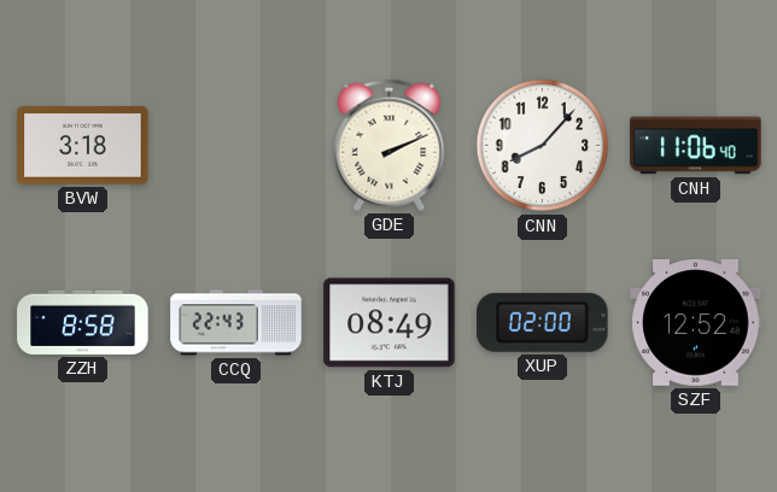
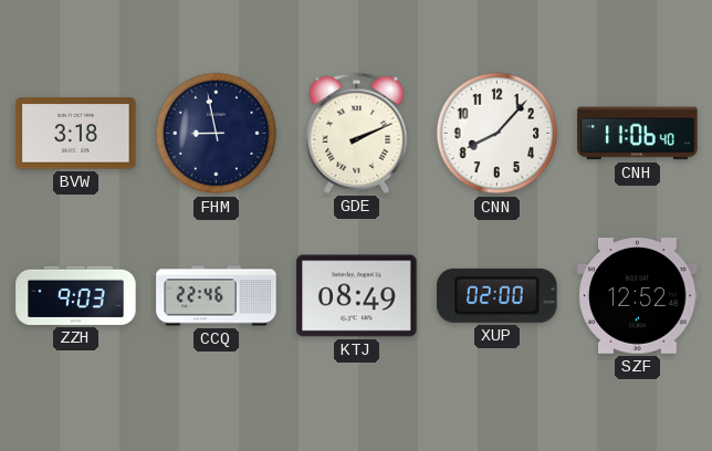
FHM: none -> 8:58 (217, 134)
ZZH: 8:58 -> 9:03 (76, 295)
CCQ: 22:43 -> 22:46 (217, 296)
